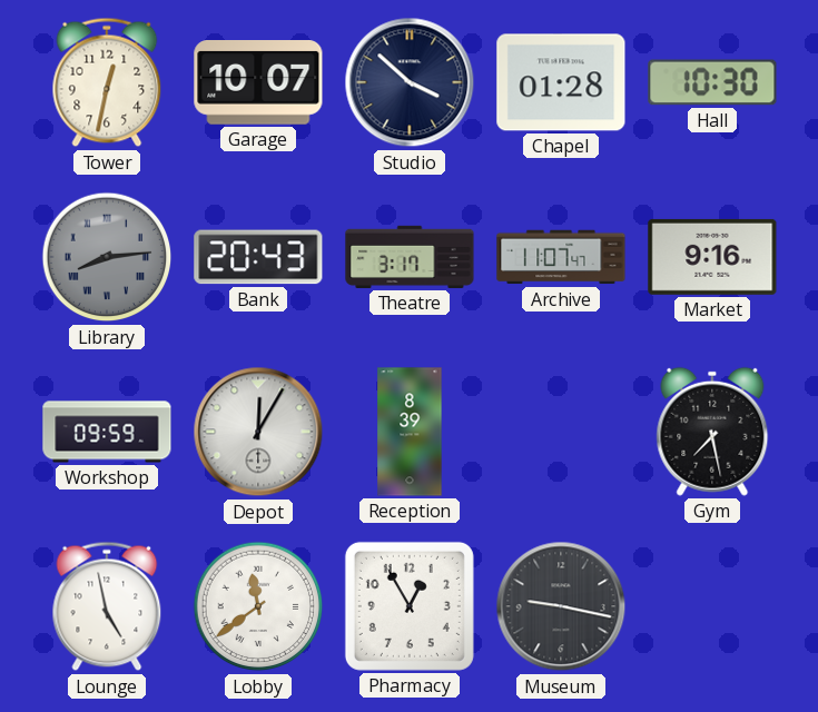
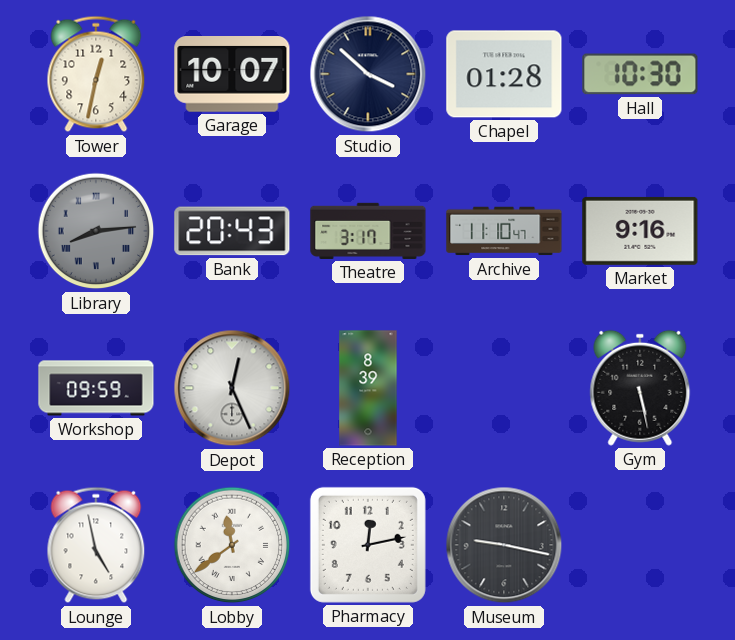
Archive: 11:07 -> 11:10 (504, 231)
Depot: 12:05 -> 12:26 (232, 388)
Gym: 7:28 -> 5:28 (640, 388)
Pharmacy: 12:55 -> 12:13 (368, 545)
